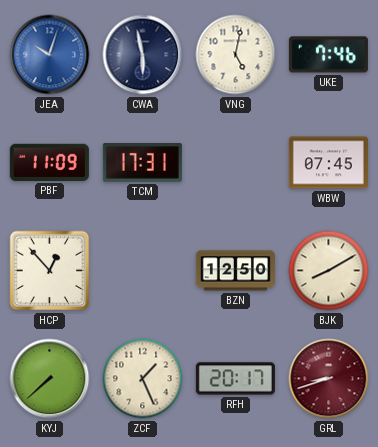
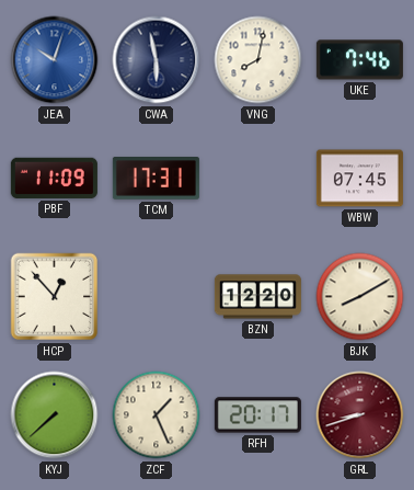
VNG: 5:02 -> 8:02 (258, 60)
BZN: 12:50 -> 12:20 (257, 297)
